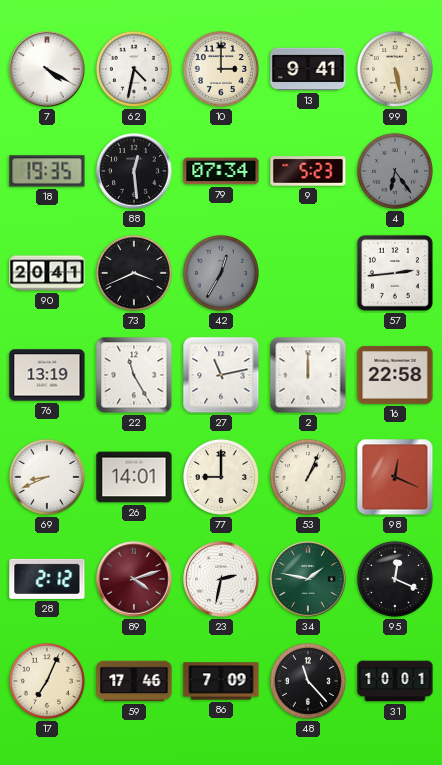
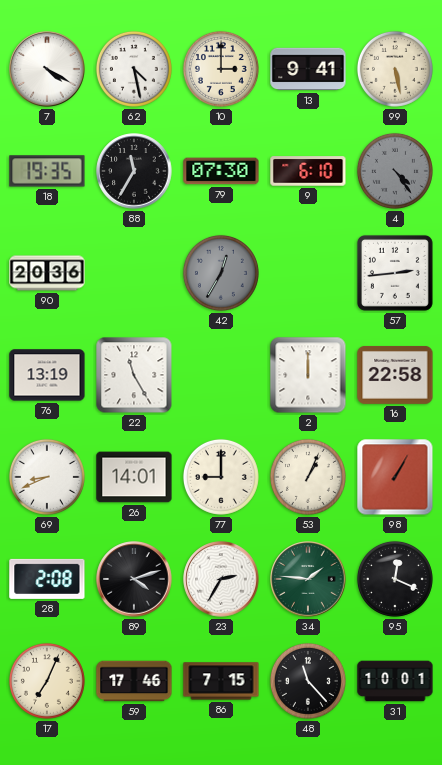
62: 4:32 -> 4:28 (134, 69)
88: 12:29 -> 11:35 (134, 171)
79: 07:34 -> 07:30 (221, 171)
9: 5:23 -> 6:10 (308, 171)
4: 6:24 -> 4:24 (395, 171)
90: 20:41 -> 20:36 (47, 273)
73: 3:41 -> none (134, 273)
27: 11:13 -> none (221, 375)
98: 12:19 -> 1:05 (395, 477)
28: 2:12 -> 2:08 (47, 579)
89 dial: burgundy -> black (134, 579)
23: 2:32 -> 2:35 (221, 579)
34: 1:47 -> 1:46 (308, 579)
86: 7:09 -> 7:15 (221, 681)
